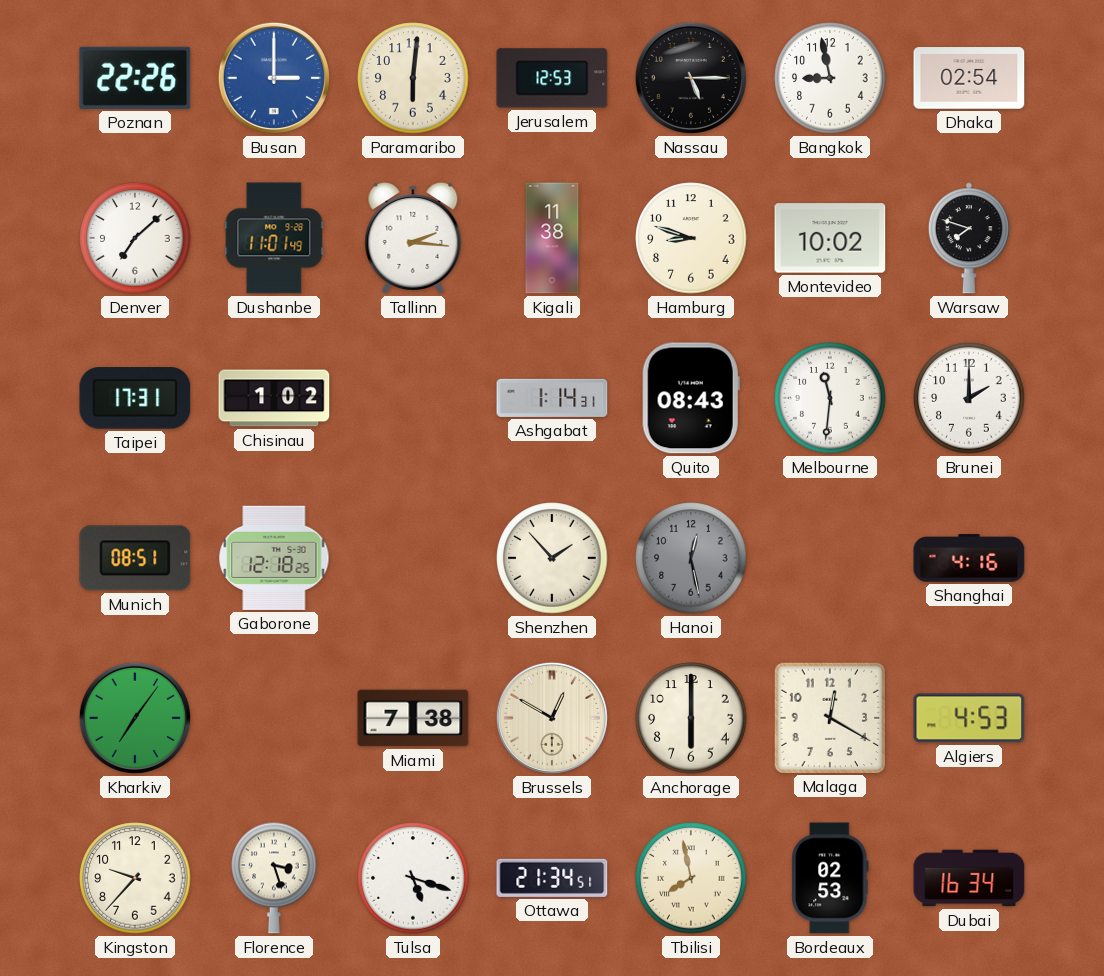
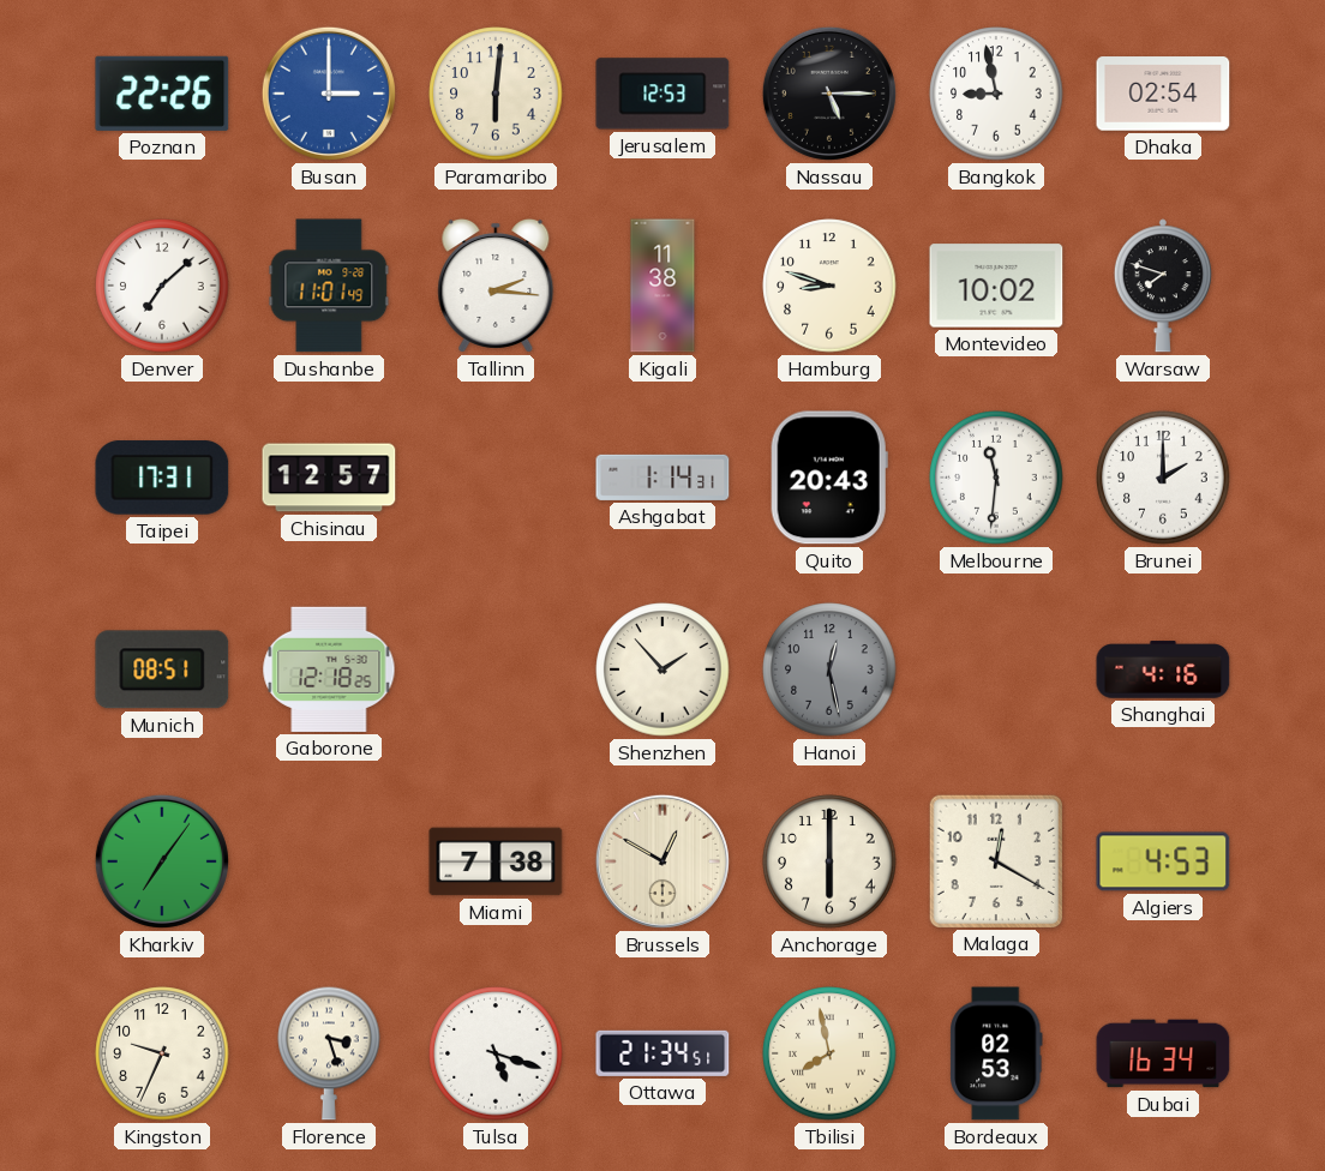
Chisinau: 1:02 -> 12:57 (329, 478)
Quito: 08:43 -> 20:43 (829, 478)
Kingston: 9:37 -> 9:34 (162, 1053)
